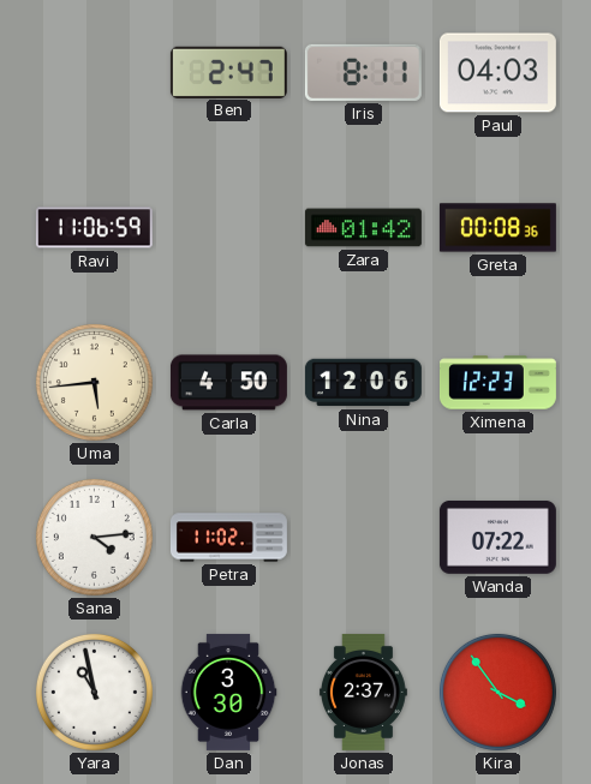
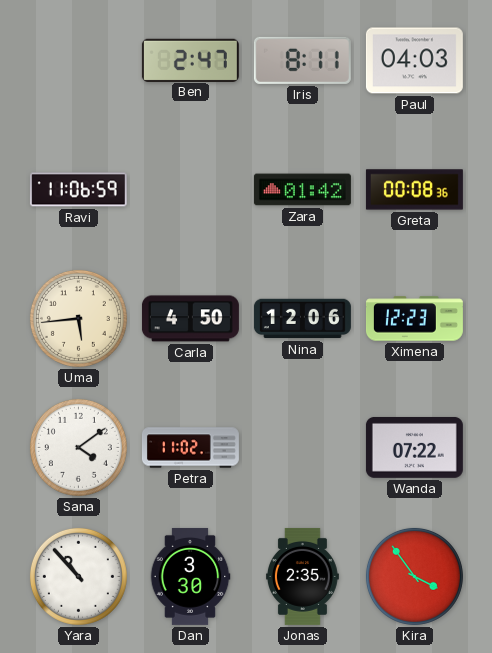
Sana: 4:14 -> 4:09 (78, 447)
Yara: 10:58 -> 10:53 (78, 576)
Jonas: 2:37 -> 2:35 (302, 576)
